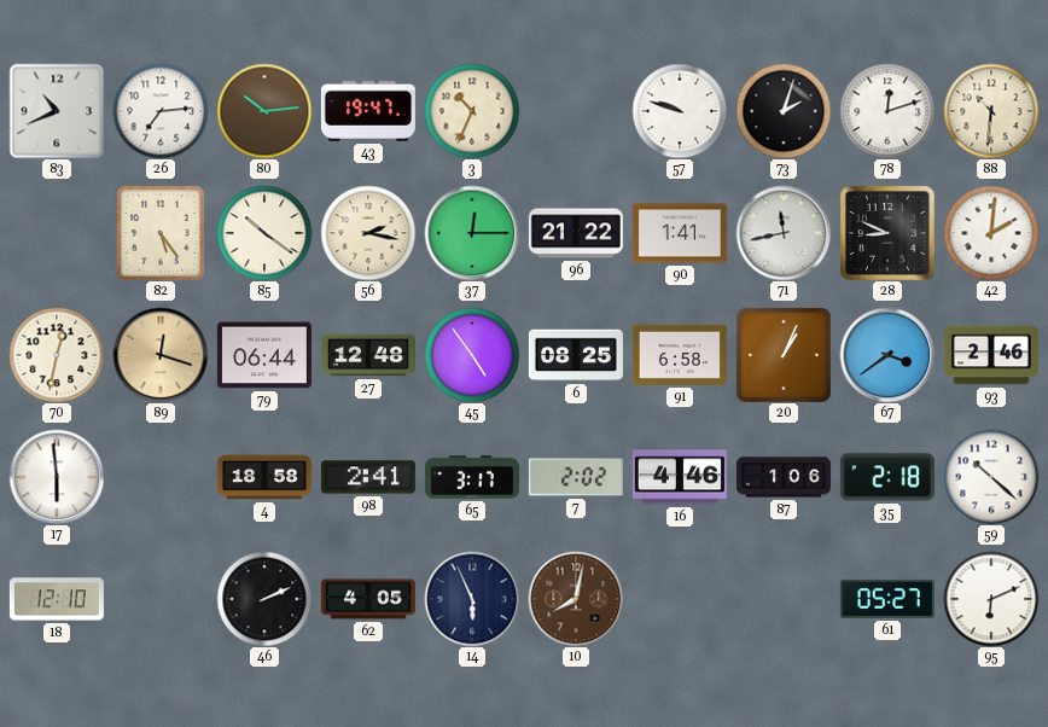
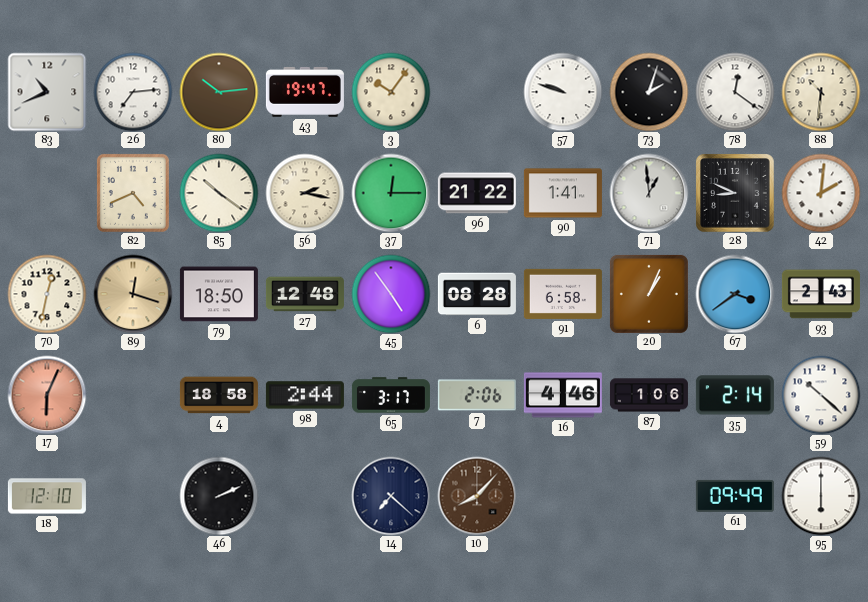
3: 10:34 -> 10:06 (391, 92)
78: 12:12 -> 12:21 (735, 92)
82: 5:24 -> 4:41 (133, 193)
71: 11:43 -> 12:59 (649, 193)
79: 06:44 -> 18:50 (219, 294)
6: 08:25 -> 08:28 (477, 294)
93: 2:46 -> 2:43 (821, 294)
17: 5:59 -> 6:04 (47, 395)
17 dial: white -> salmon (47, 395)
98: 2:41 -> 2:44 (305, 395)
7: 2:02 -> 2:06 (477, 395)
35: 2:18 -> 2:14 (735, 395)
62: 4:05 -> none (368, 599)
14: 5:56 -> 7:22 (391, 496)
10: 8:02 -> 8:07 (477, 496)
61: 05:27 -> 09:49 (735, 496)
95: 6:11 -> 6:00 (821, 496)
